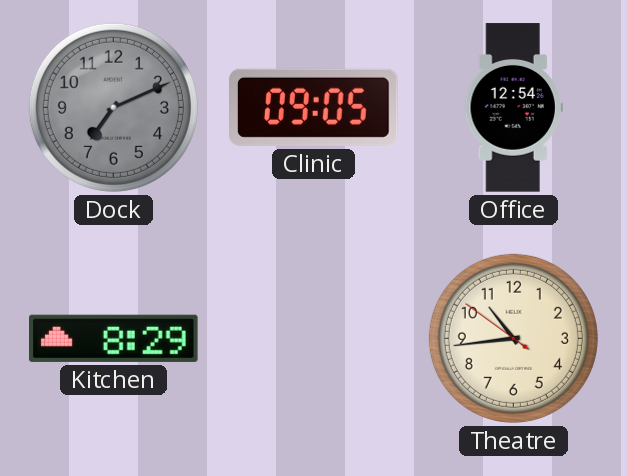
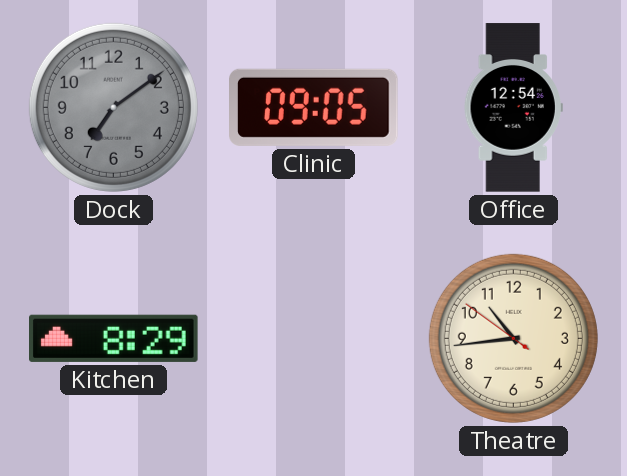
Dock: 7:11 -> 7:09 (113, 107)
